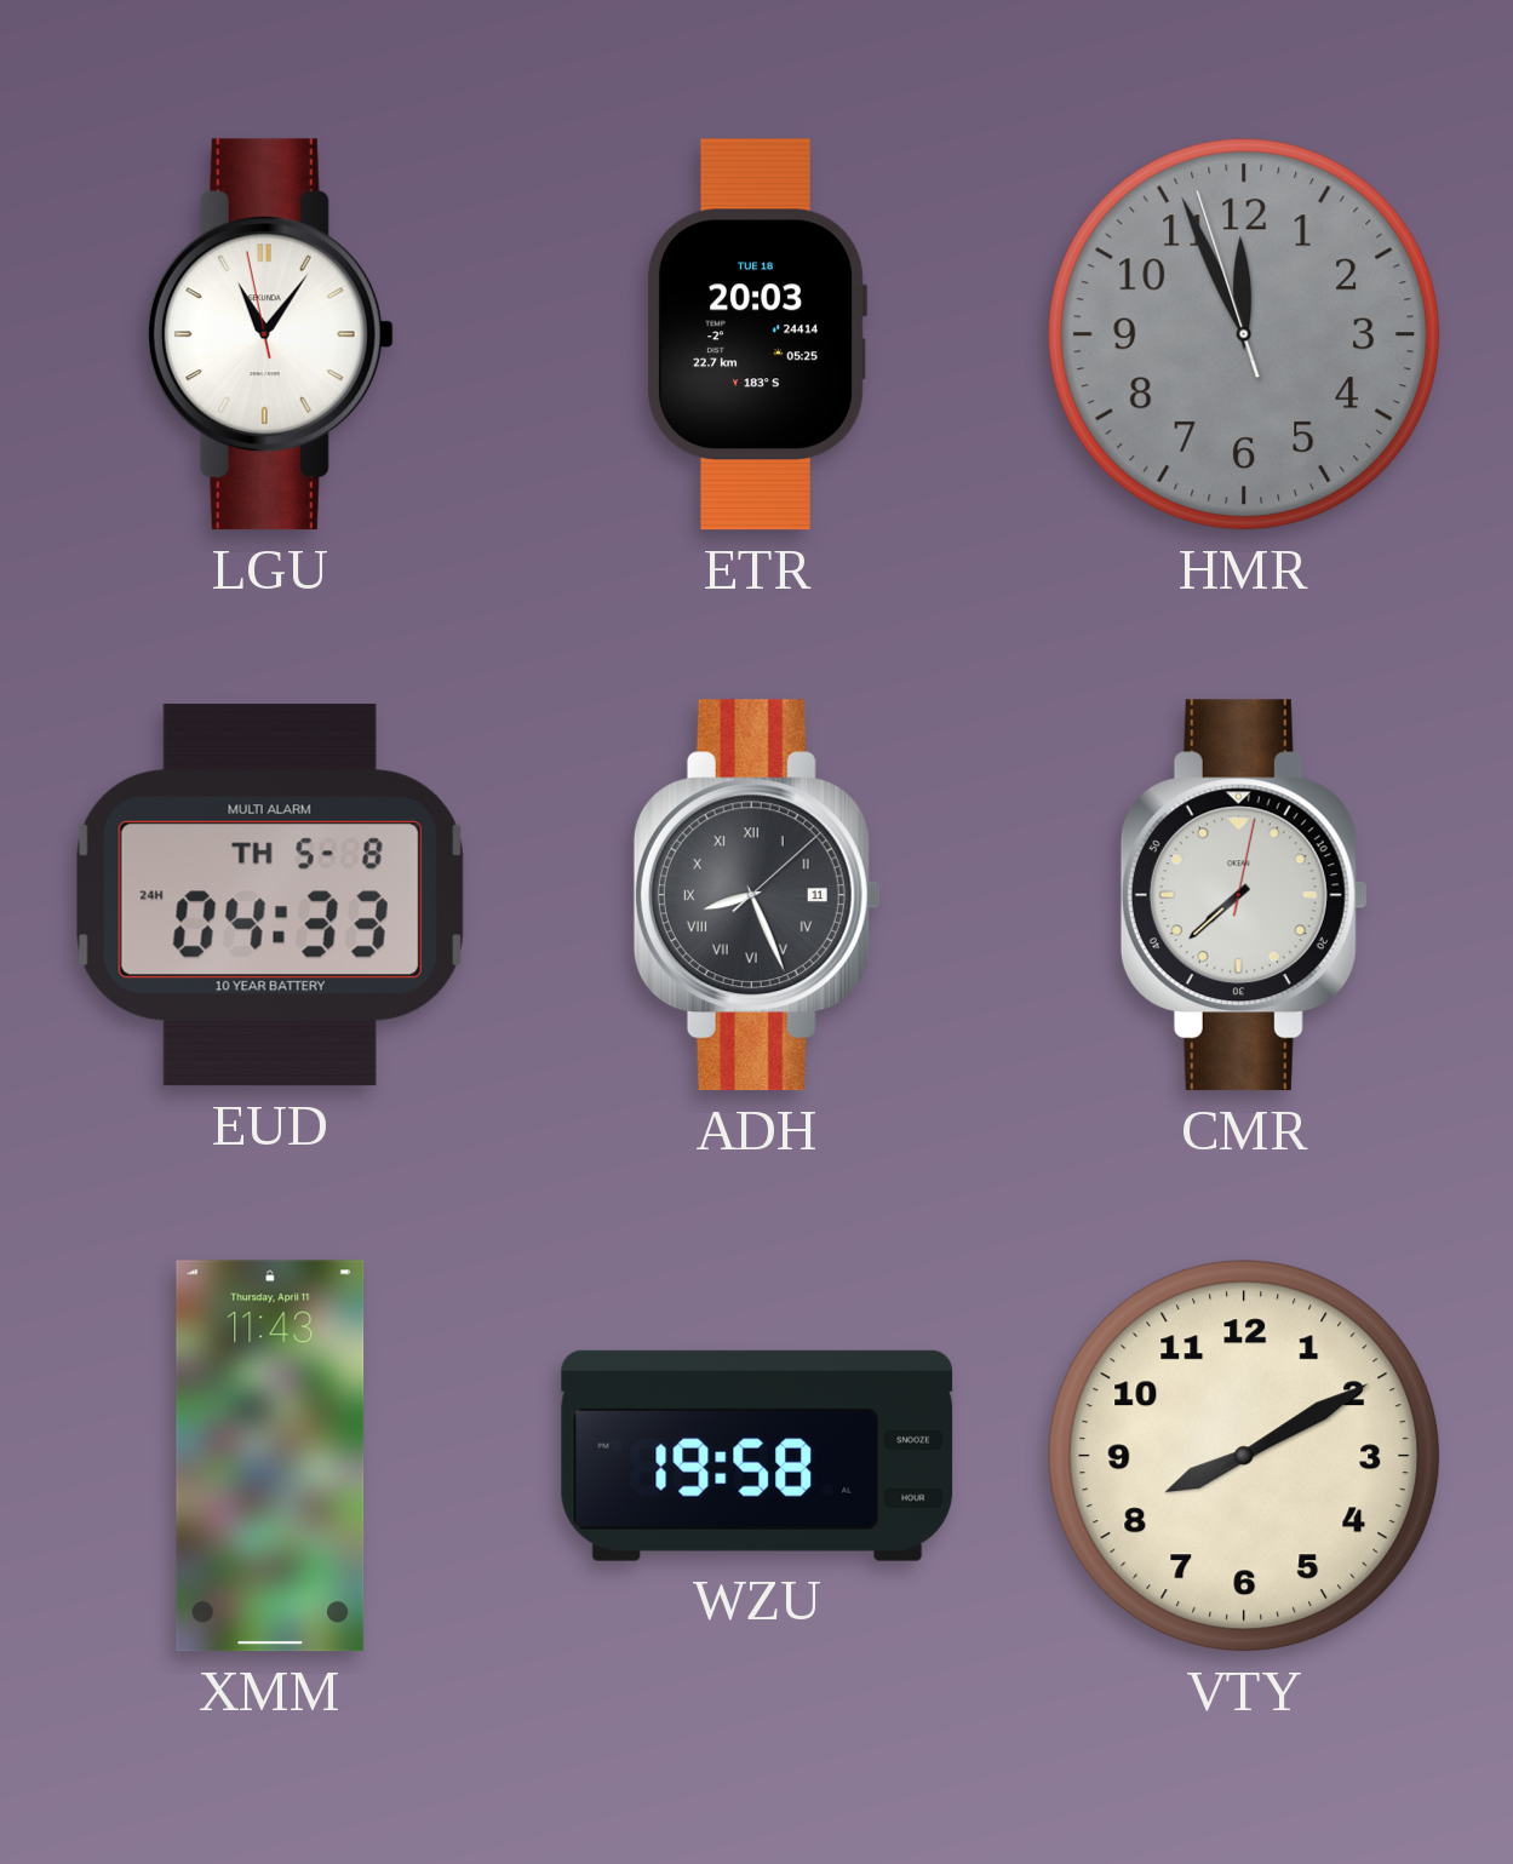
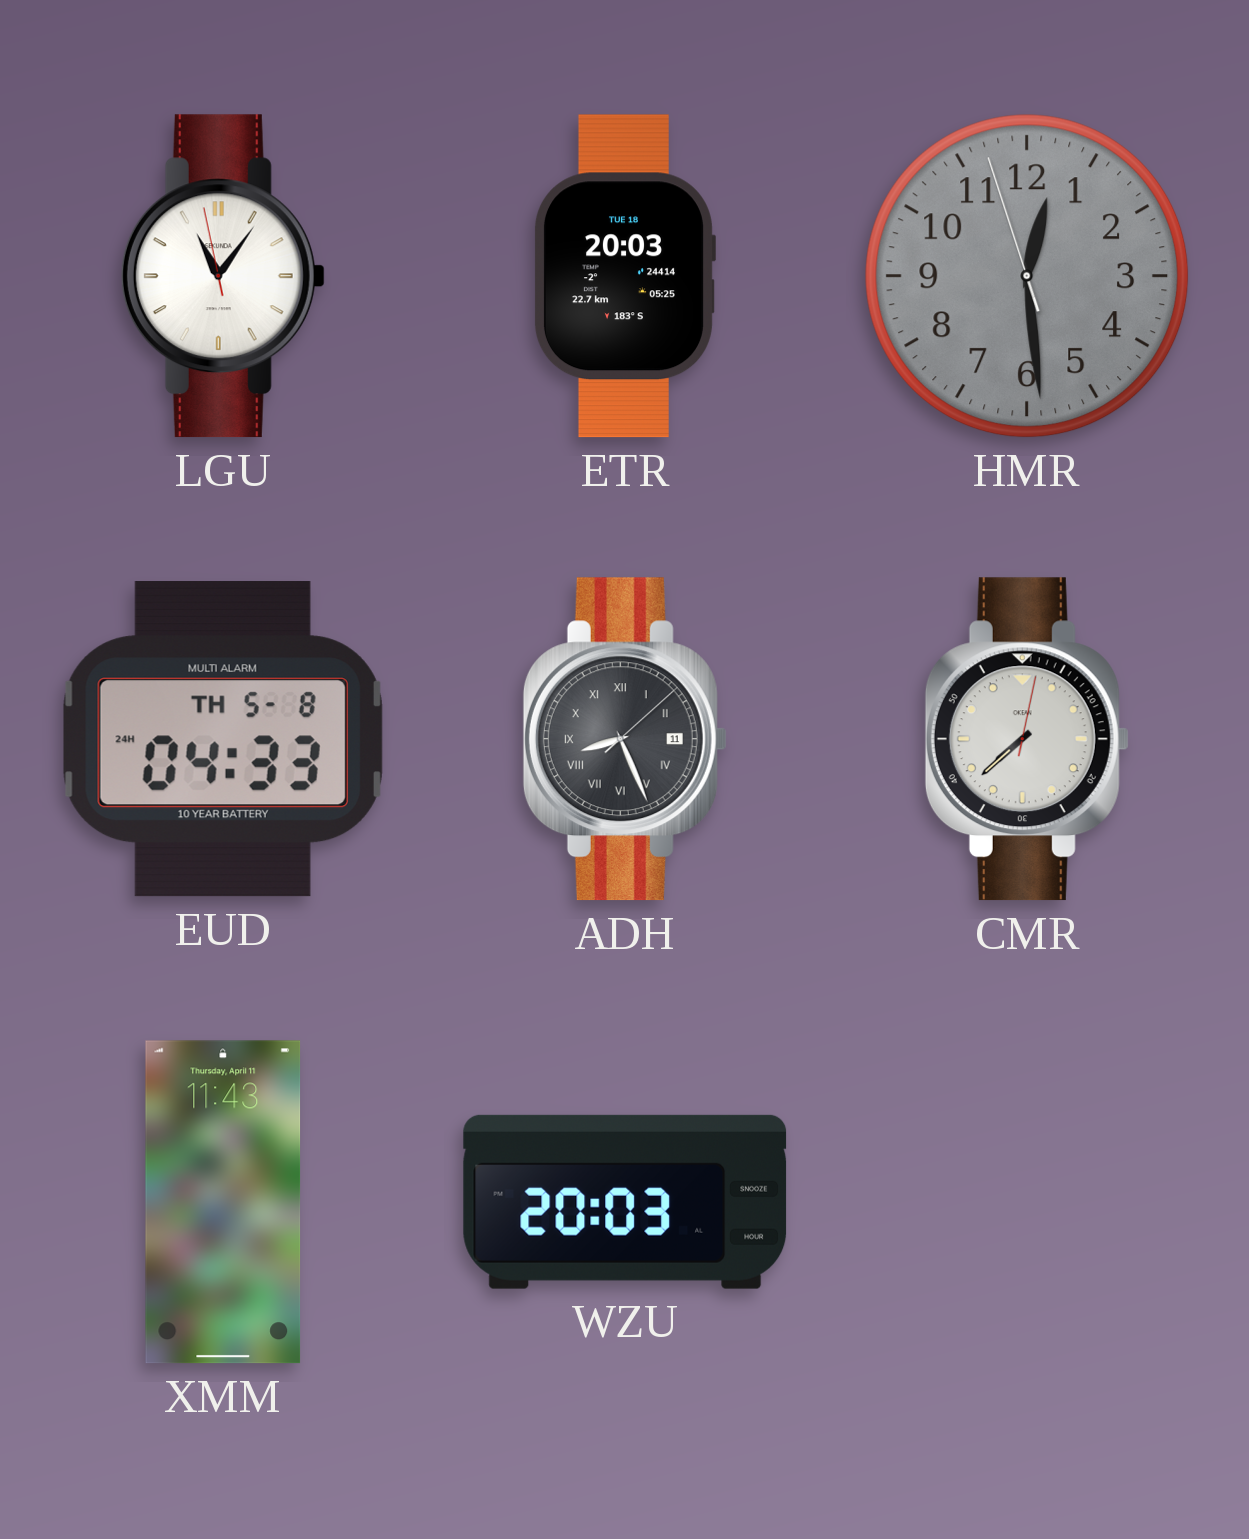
HMR: 11:55 -> 12:28 (1027, 276)
WZU: 19:58 -> 20:03 (625, 1202)
VTY: 8:10 -> none (1244, 1456)
